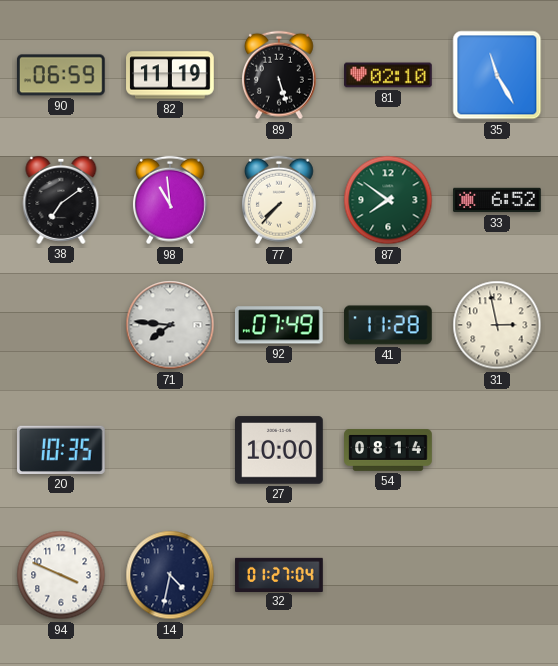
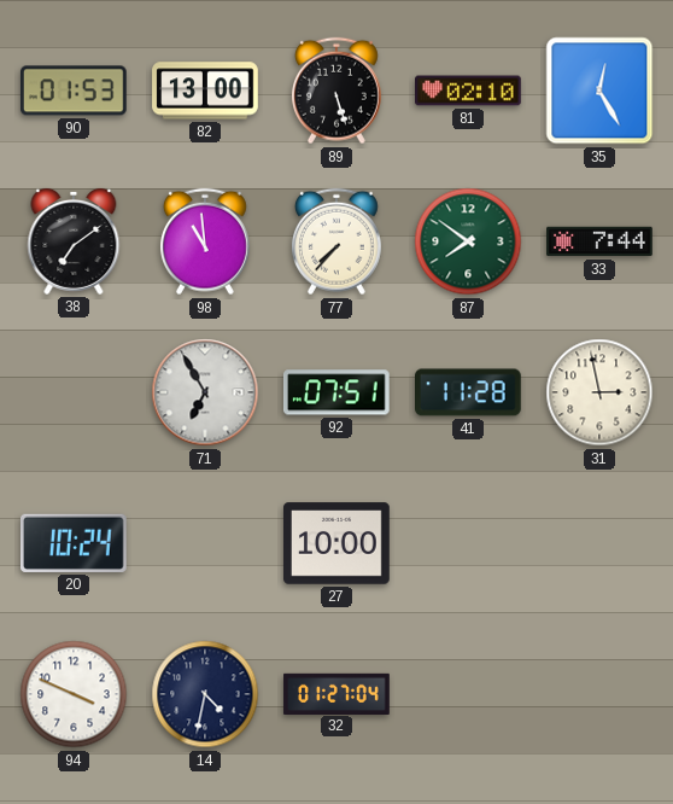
90: 06:59 -> 01:53 (74, 91)
82: 11:19 -> 13:00 (205, 91)
35: 11:25 -> 12:25 (599, 91)
33: 6:52 -> 7:44 (599, 241)
71: 7:46 -> 6:55 (205, 392)
92: 07:49 -> 07:51 (336, 392)
20: 10:35 -> 10:24 (75, 543)
54: 08:14 -> none (388, 451)
